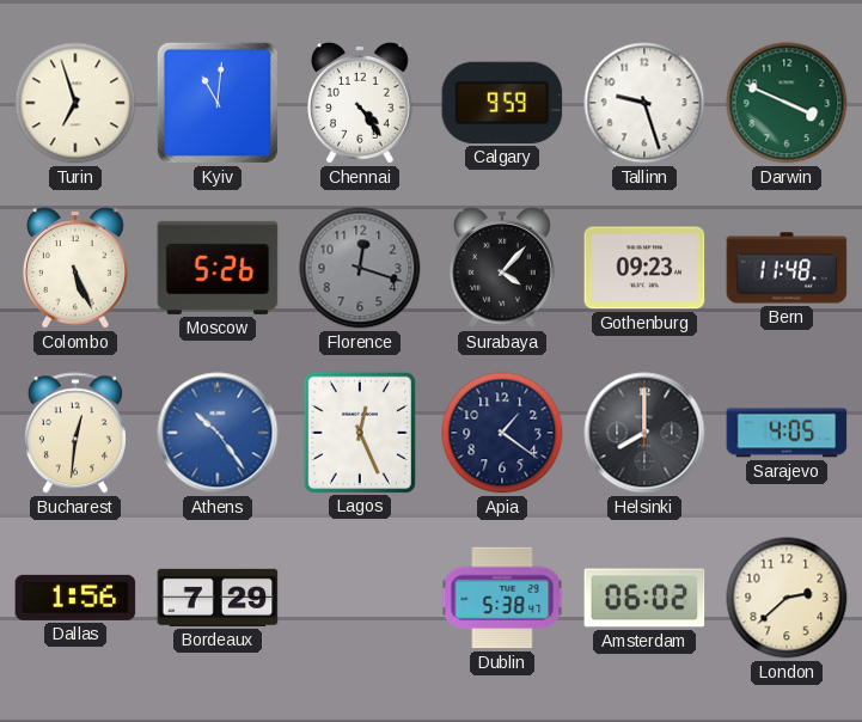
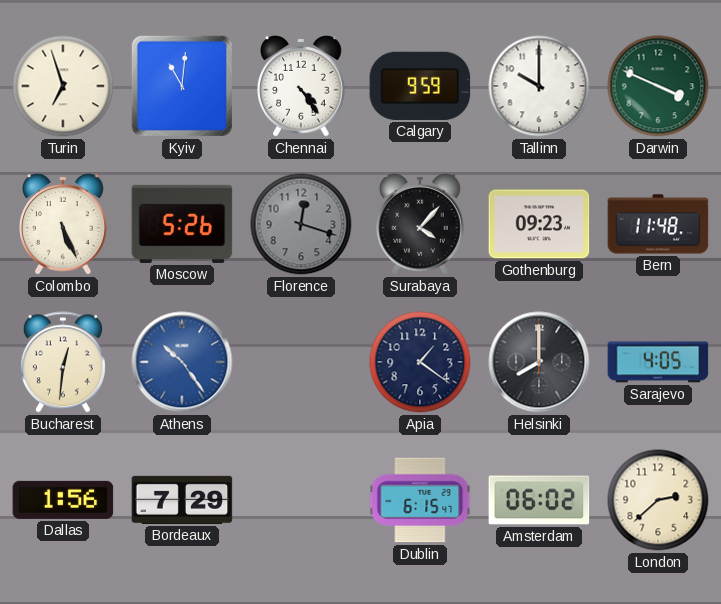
Tallinn: 9:27 -> 10:00 (539, 86)
Lagos: 12:26 -> none (359, 432)
Dublin: 5:38 -> 6:15 (420, 500)
